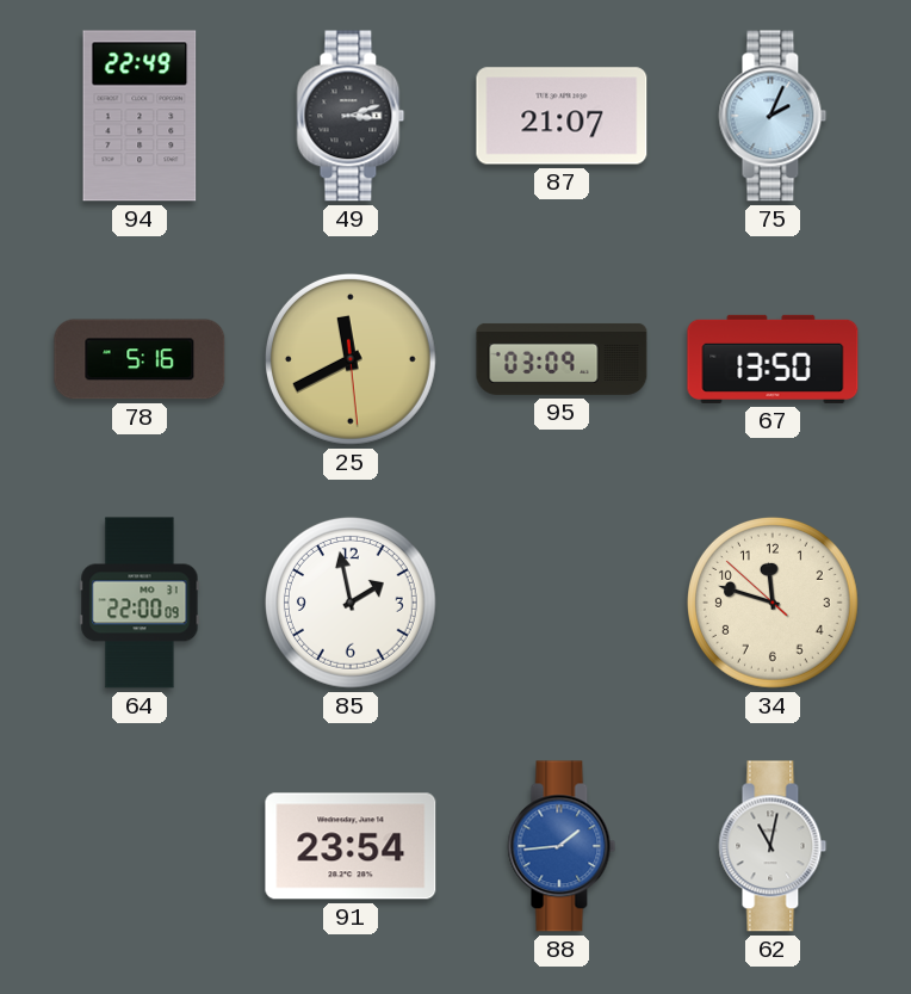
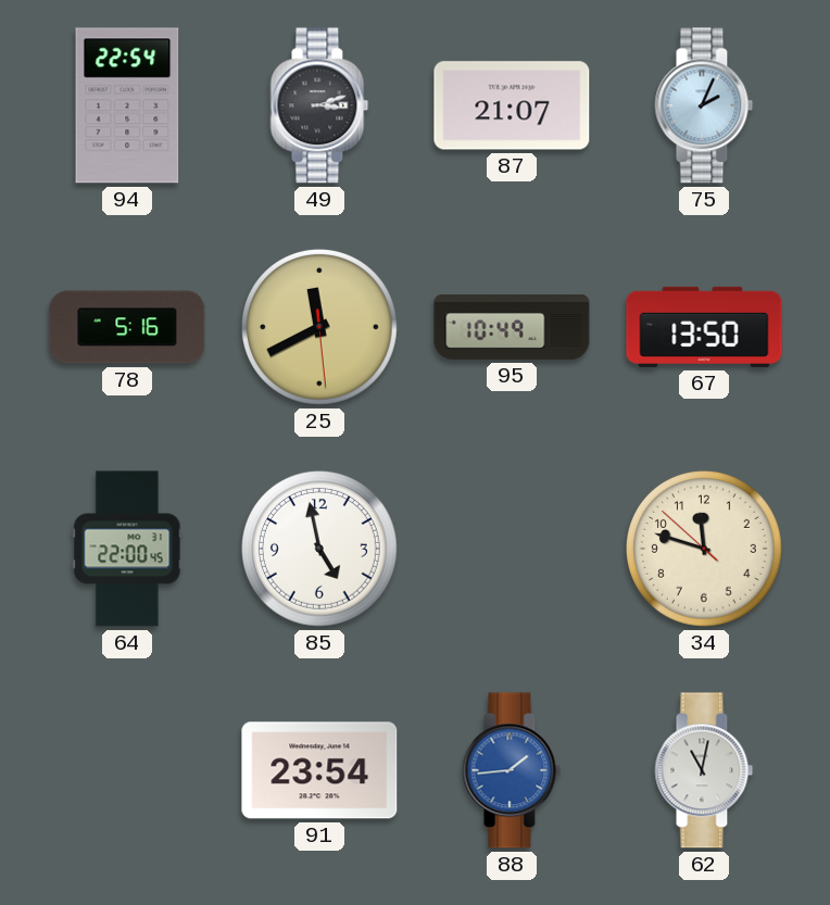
94: 22:49 -> 22:54 (127, 105)
95: 03:09 -> 10:49 (512, 327)
64: 22:00:09 -> 22:00:45 (127, 549)
85: 1:58 -> 4:58 (319, 549)
